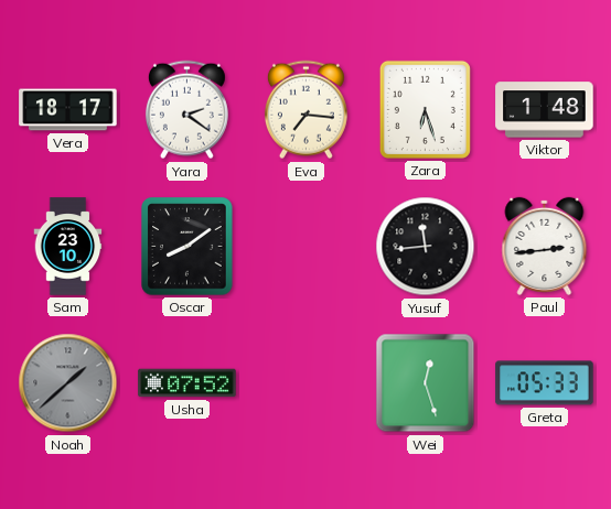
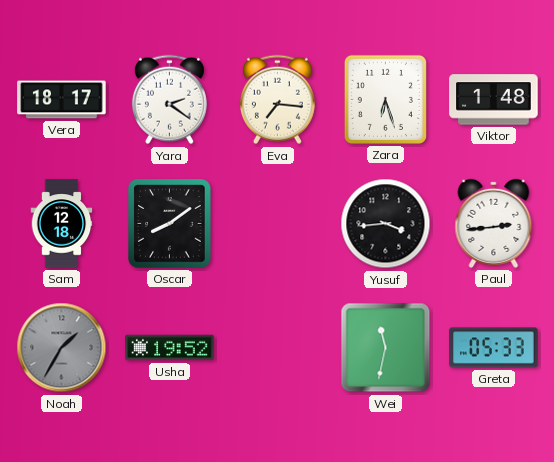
Sam: 23:10 -> 12:18 (62, 224)
Yusuf: 11:44 -> 3:44 (386, 224)
Noah: 1:38 -> 1:35 (62, 348)
Usha: 07:52 -> 19:52 (170, 348)
Wei: 12:27 -> 11:32 (386, 348)
